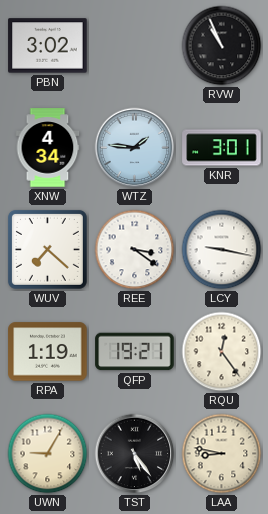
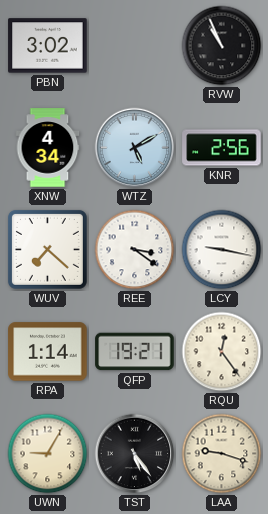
WTZ: 1:46 -> 5:10 (135, 148)
KNR: 3:01 -> 2:56 (222, 148)
RPA: 1:19 -> 1:14 (48, 352)
LAA: 8:47 -> 9:18 (222, 454)
